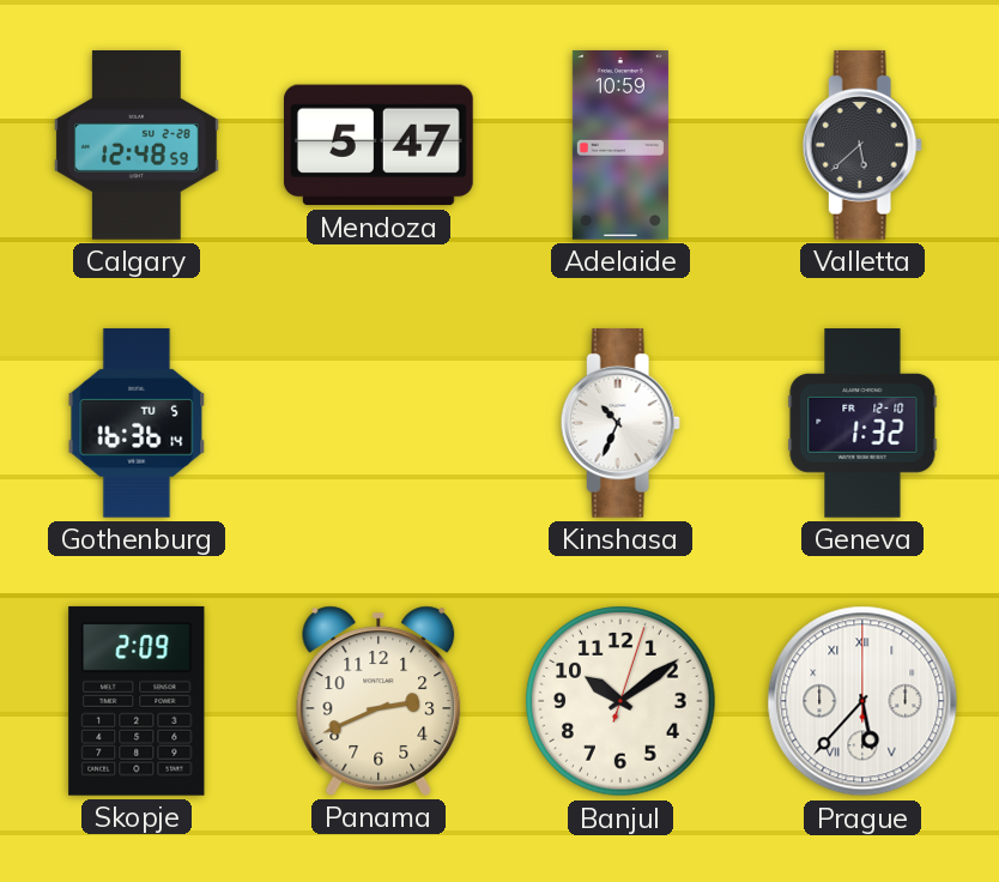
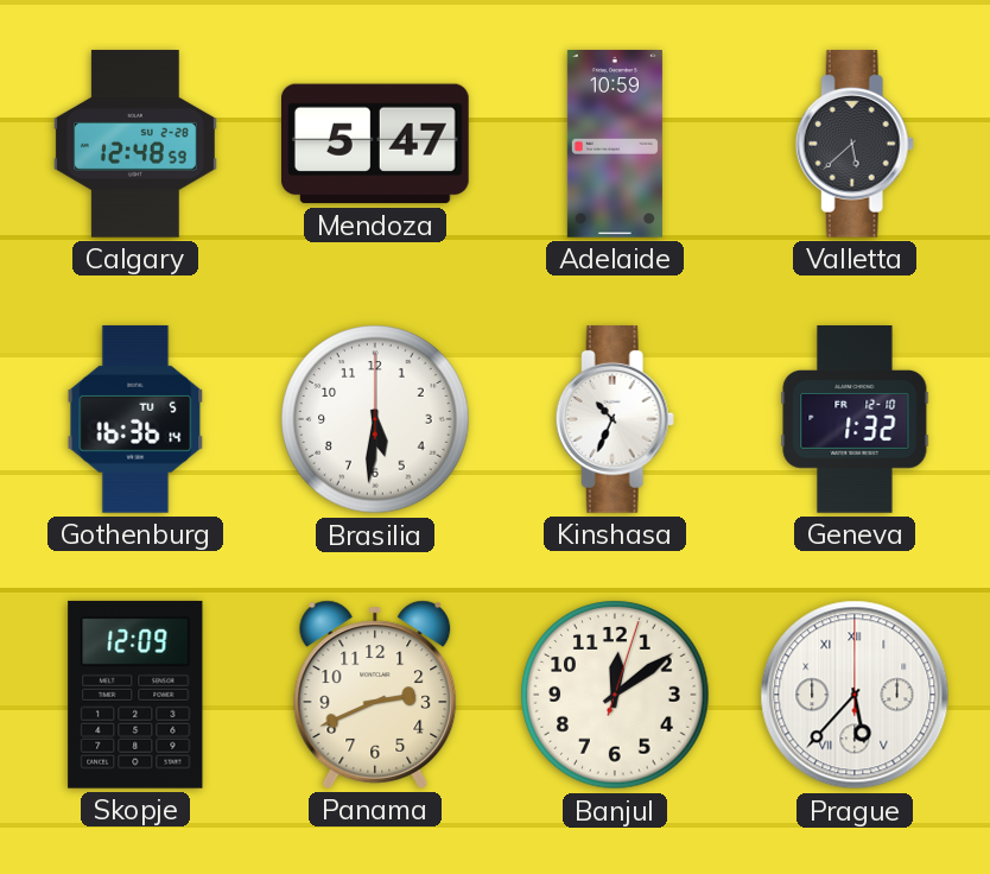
Brasilia: none -> 5:31 (375, 419)
Skopje: 2:09 -> 12:09 (135, 695)
Banjul: 10:09 -> 12:09 (615, 695)
